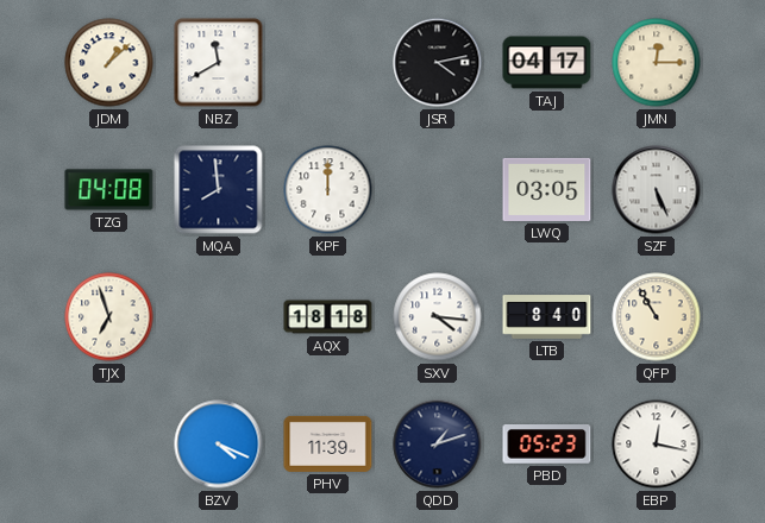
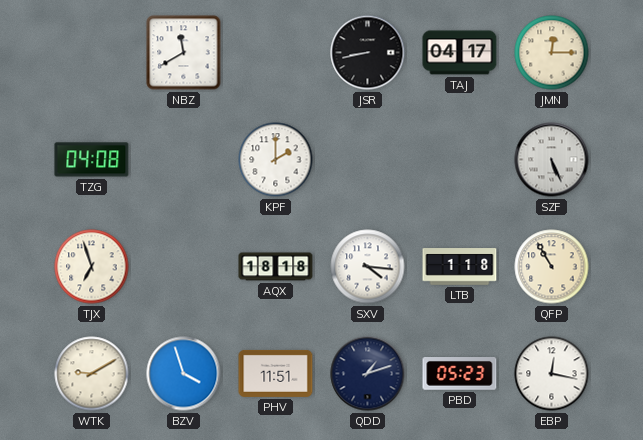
JDM: 1:08 -> none (109, 63)
JSR: 4:13 -> 8:43 (368, 53)
MQA: 7:59 -> none (219, 190)
KPF: 12:00 -> 2:00 (276, 160)
LWQ: 03:05 -> none (547, 189)
LTB: 8:40 -> 1:18 (460, 267)
WTK: none -> 9:10 (92, 374)
BZV: 4:19 -> 3:57 (184, 374)
PHV: 11:39 -> 11:51 (276, 373)
